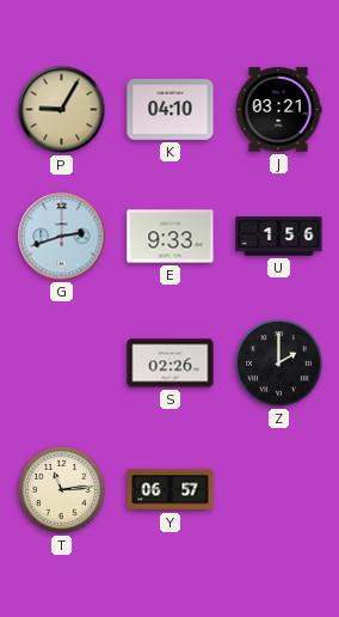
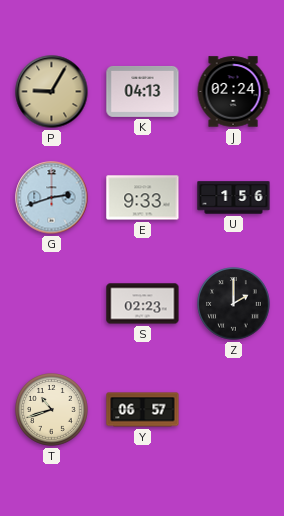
K: 04:10 -> 04:13 (143, 91)
J: 03:21 -> 02:24 (233, 92)
S: 02:26 -> 02:23 (143, 304)
T: 11:14 -> 10:42 (52, 410)
